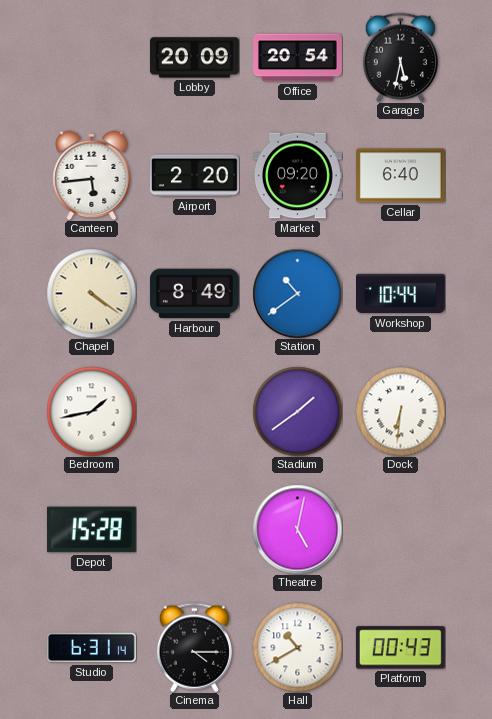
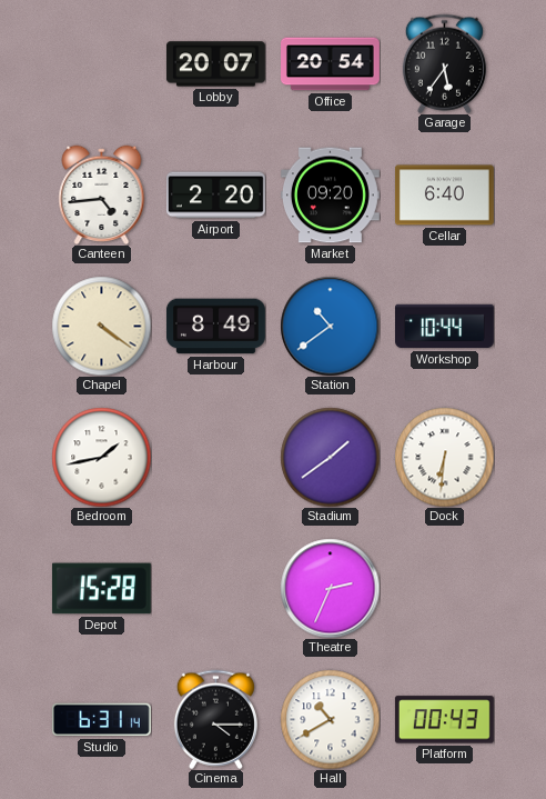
Lobby: 20:09 -> 20:07 (215, 64)
Garage: 5:32 -> 5:36 (444, 63)
Canteen: 5:44 -> 4:44 (102, 194)
Theatre: 5:02 -> 2:34 (330, 588)
